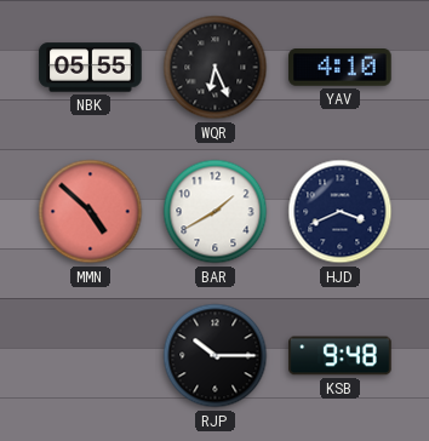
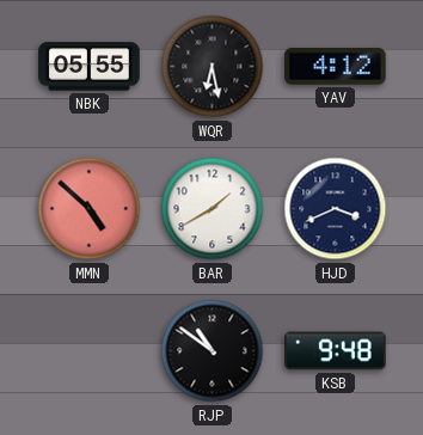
WQR: 6:26 -> 6:28 (213, 67)
YAV: 4:10 -> 4:12 (336, 67)
RJP: 10:15 -> 10:51 (213, 351)
